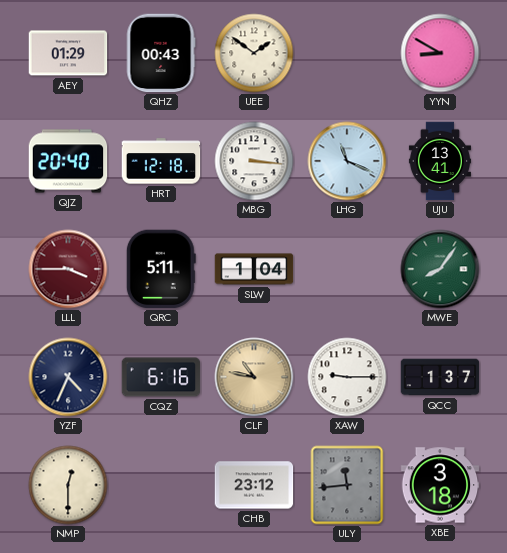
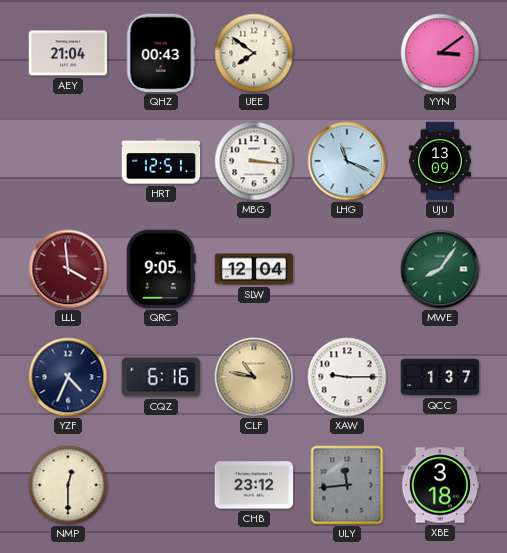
AEY: 01:29 -> 21:04 (68, 53)
UEE: 1:51 -> 7:51 (254, 53)
YYN: 8:50 -> 3:09 (440, 53)
QJZ: 20:40 -> none (68, 161)
HRT: 12:18 -> 12:51 (161, 161)
UJU: 13:41 -> 13:09 (440, 161)
LLL: 3:45 -> 3:59 (68, 269)
QRC: 5:11 -> 9:05 (161, 269)
SLW: 1:04 -> 12:04 (254, 269)
